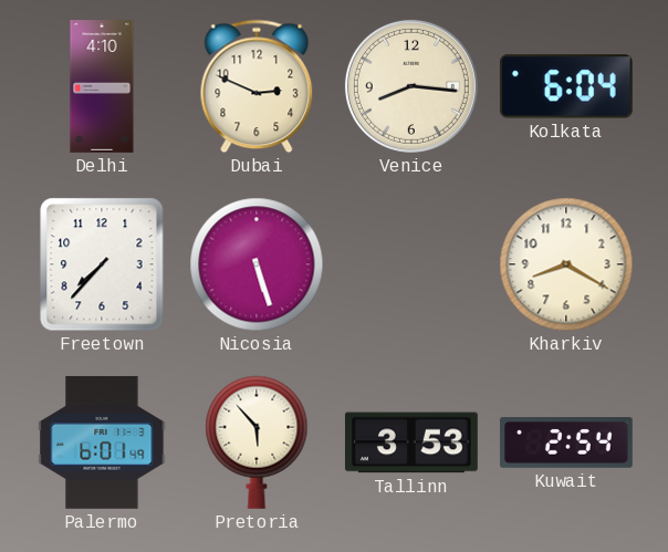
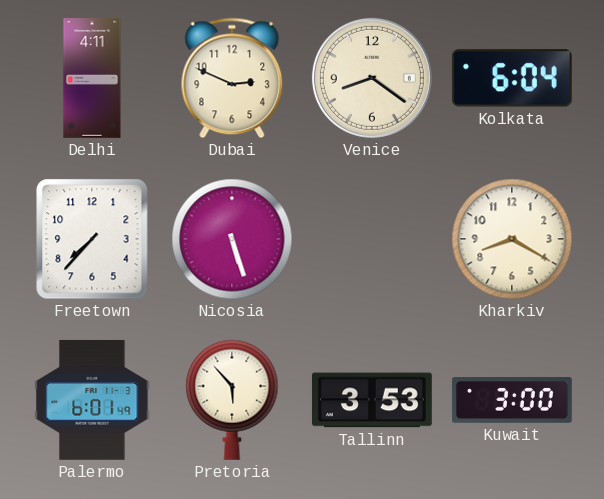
Delhi: 4:10 -> 4:11 (92, 79)
Venice: 8:16 -> 8:21 (372, 78)
Kuwait: 2:54 -> 3:00 (513, 401)
